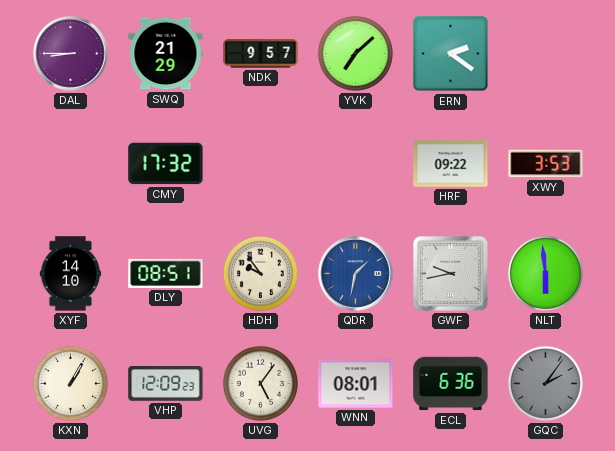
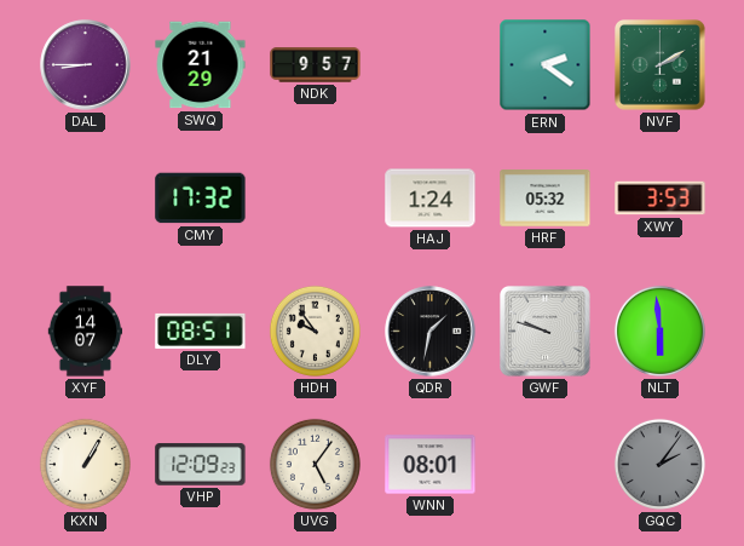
YVK: 7:08 -> none (355, 53)
NVF: none -> 2:10 (661, 65)
HAJ: none -> 1:24 (431, 199)
HRF: 09:22 -> 05:32 (546, 199)
XYF: 14:10 -> 14:07 (86, 332)
QDR dial: blue -> black (431, 332)
GWF: 9:43 -> 9:48 (546, 332)
ECL: 6:36 -> none (451, 384)
